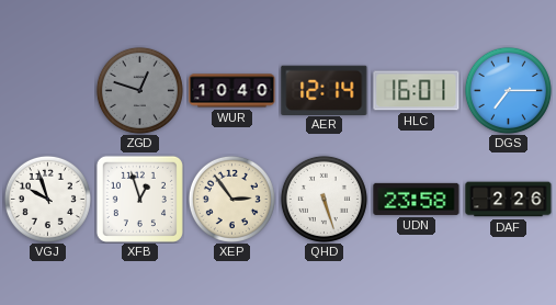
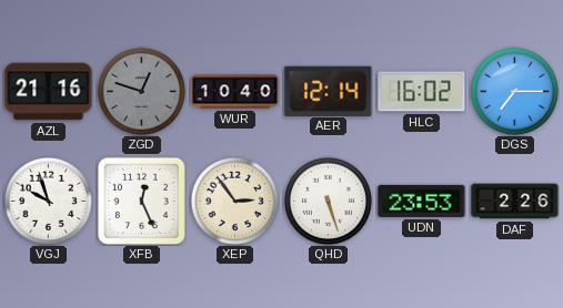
AZL: none -> 21:16 (49, 92)
HLC: 16:01 -> 16:02 (422, 92)
XFB: 12:57 -> 12:26 (141, 201)
UDN: 23:58 -> 23:53 (422, 201)
